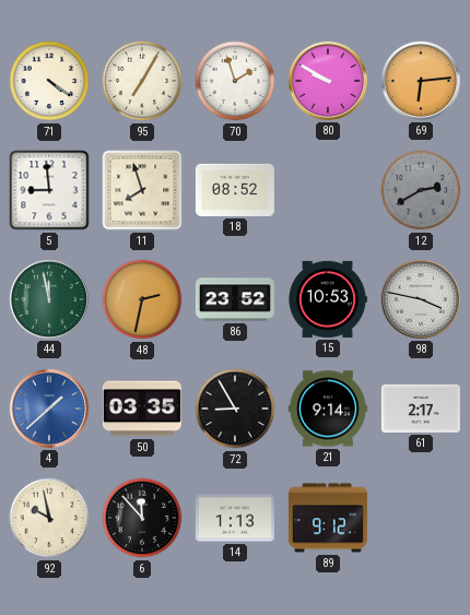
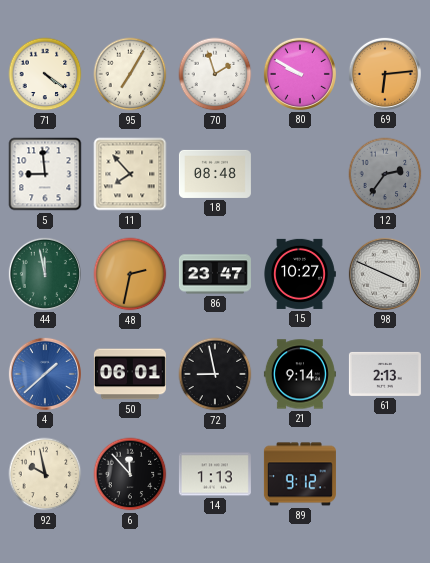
11: 7:57 -> 7:53 (130, 174)
18: 08:52 -> 08:48 (215, 174)
12: 2:40 -> 2:36 (385, 174)
86: 23:52 -> 23:47 (215, 274)
15: 10:53 -> 10:27 (300, 274)
98: 3:47 -> 3:49 (385, 274)
50: 03:35 -> 06:01 (130, 374)
72: 8:55 -> 8:58 (215, 374)
61: 2:17 -> 2:13 (385, 374)
